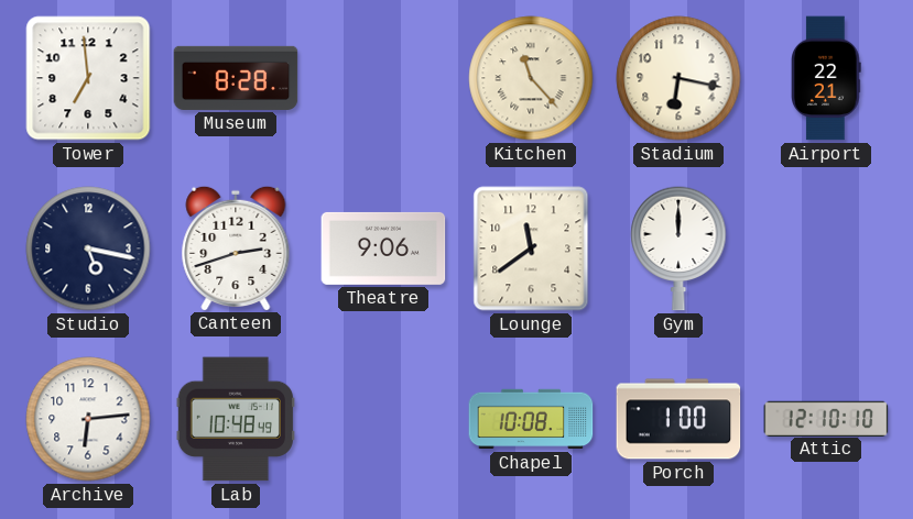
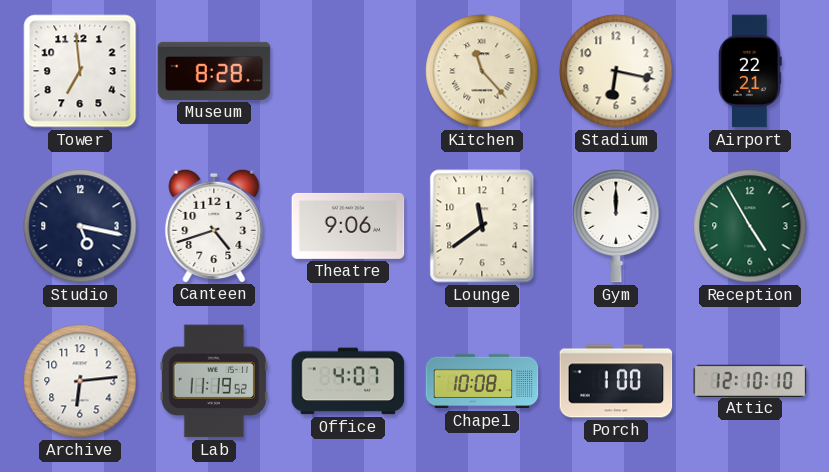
Canteen: 2:42 -> 4:42 (214, 225)
Reception: none -> 4:55 (750, 226)
Lab: 10:48 -> 11:19 (214, 381)
Office: none -> 4:07 (348, 381)
